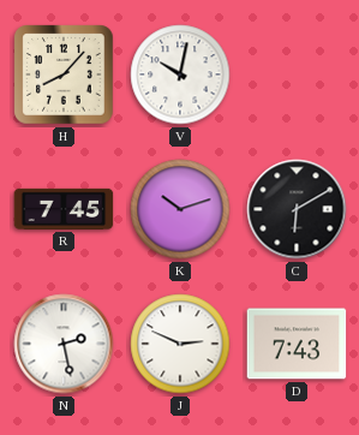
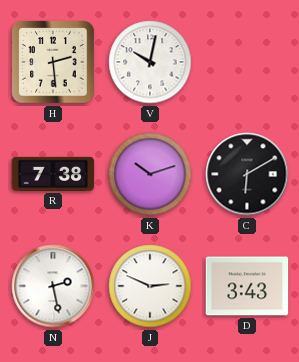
H: 8:07 -> 2:29 (53, 62)
R: 7:45 -> 7:38 (53, 174)
D: 7:43 -> 3:43 (247, 286)
